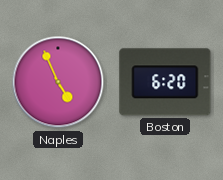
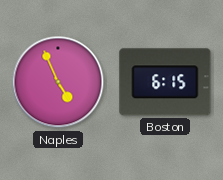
Boston: 6:20 -> 6:15 (165, 82)
